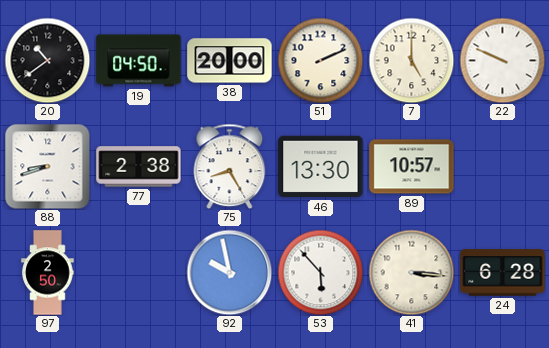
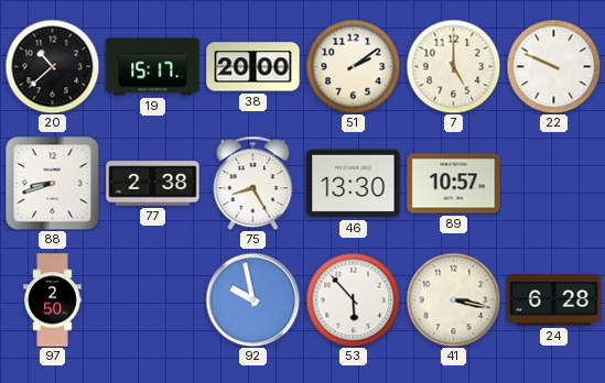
20: 10:39 -> 10:38 (52, 66)
19: 04:50 -> 15:17 (153, 67)
51: 2:11 -> 2:09 (353, 66)
41: 3:16 -> 3:17 (453, 299)
